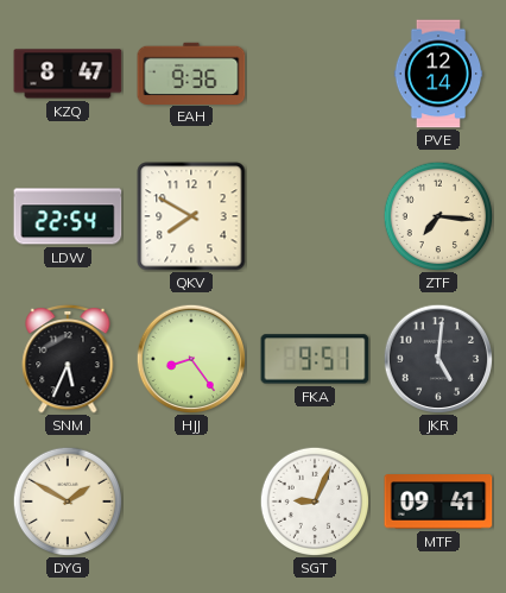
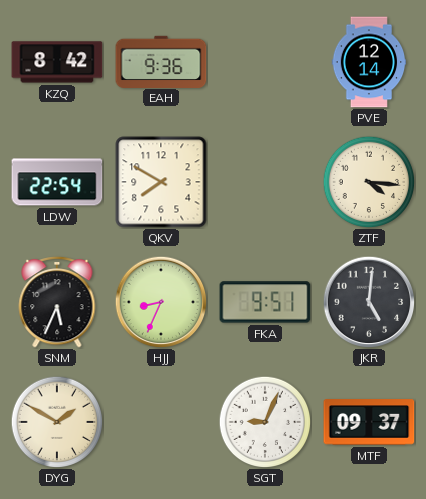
KZQ: 8:47 -> 8:42 (57, 62)
ZTF: 7:16 -> 4:16 (369, 182)
HJJ: 8:24 -> 8:34 (161, 302)
MTF: 09:41 -> 09:37 (369, 422)
